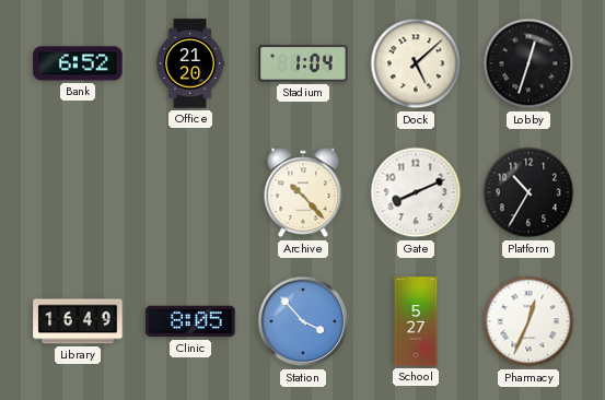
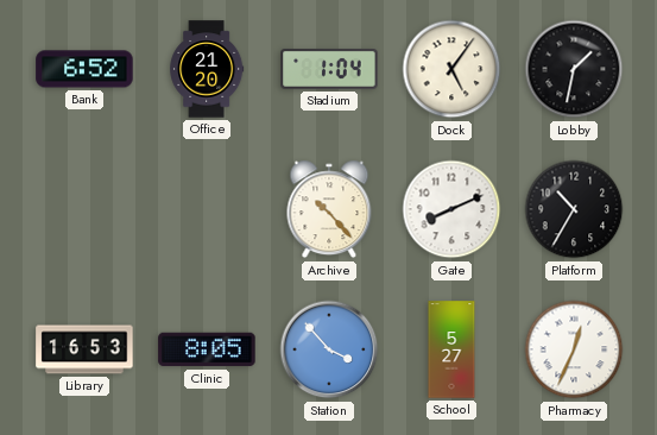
Dock: 5:08 -> 5:06 (451, 69)
Lobby: 12:33 -> 1:32 (574, 69)
Library: 16:49 -> 16:53 (84, 349)
